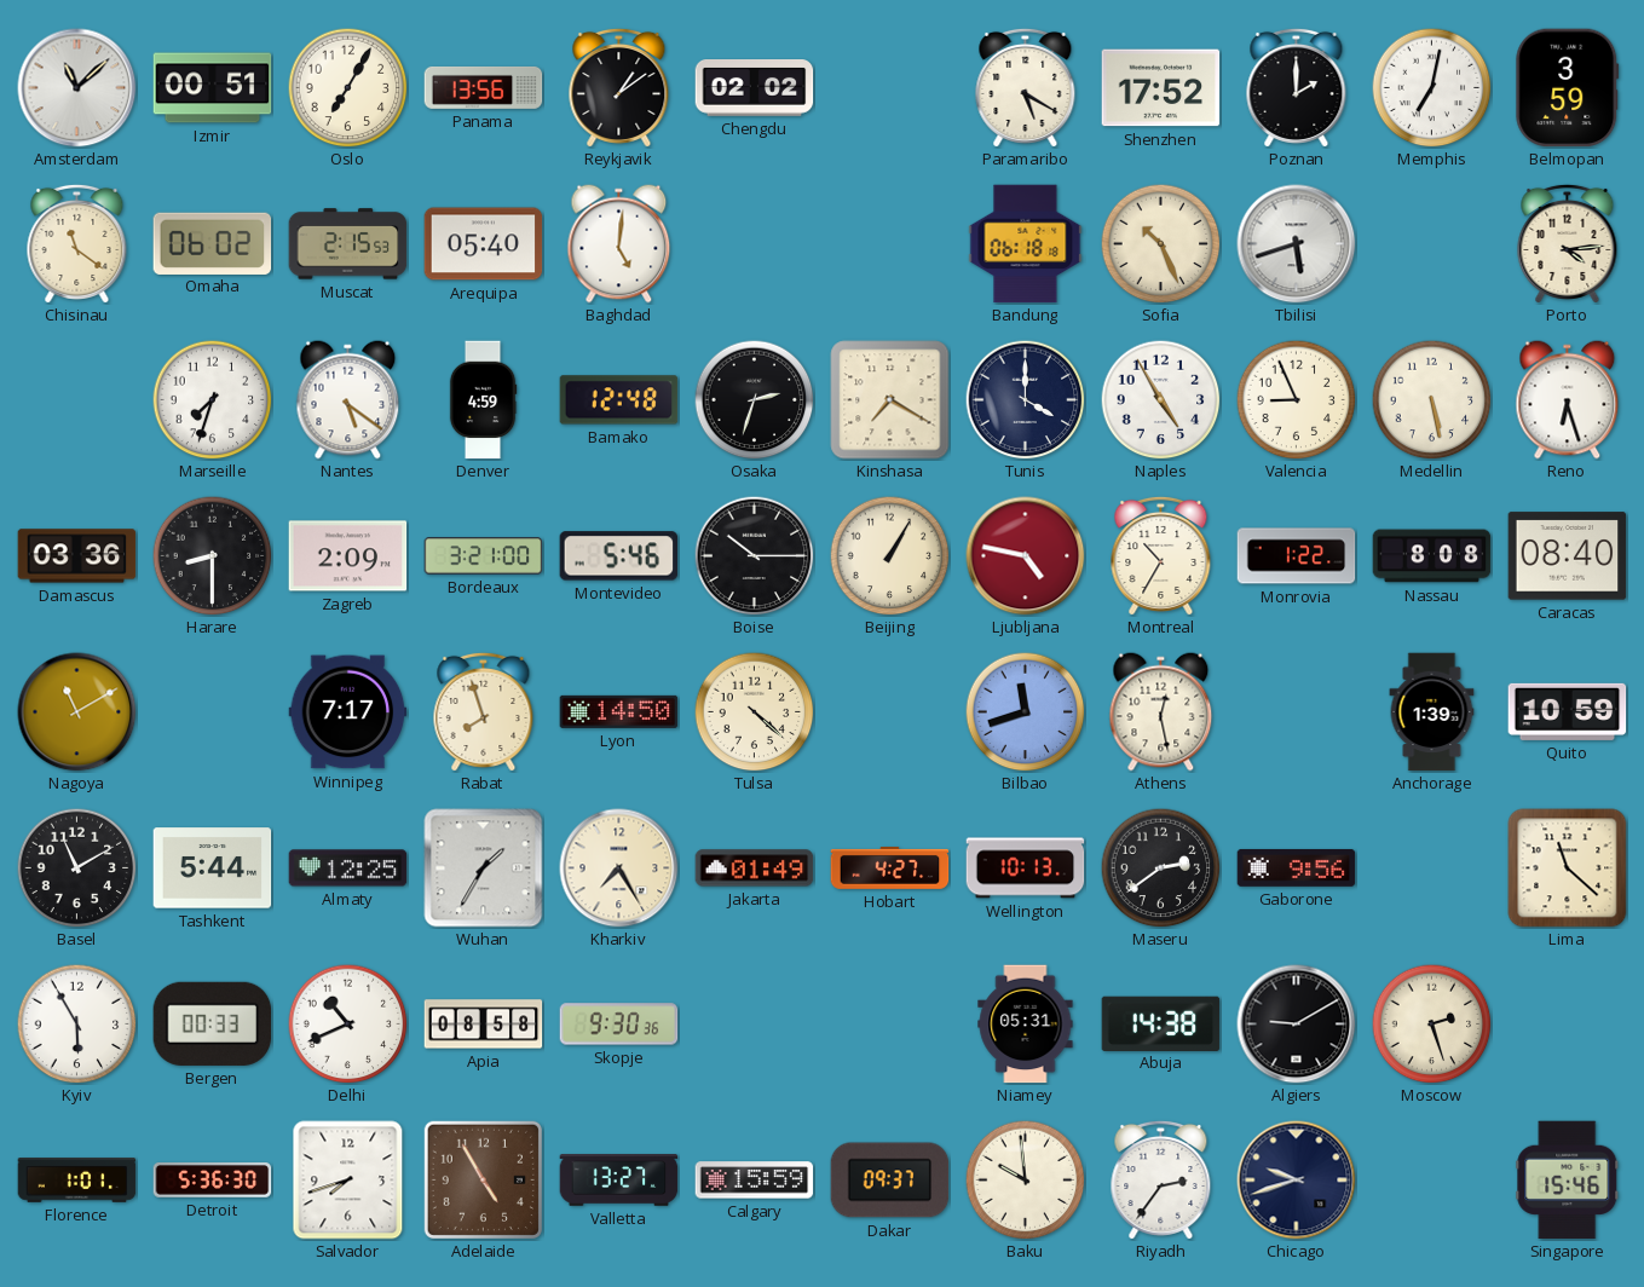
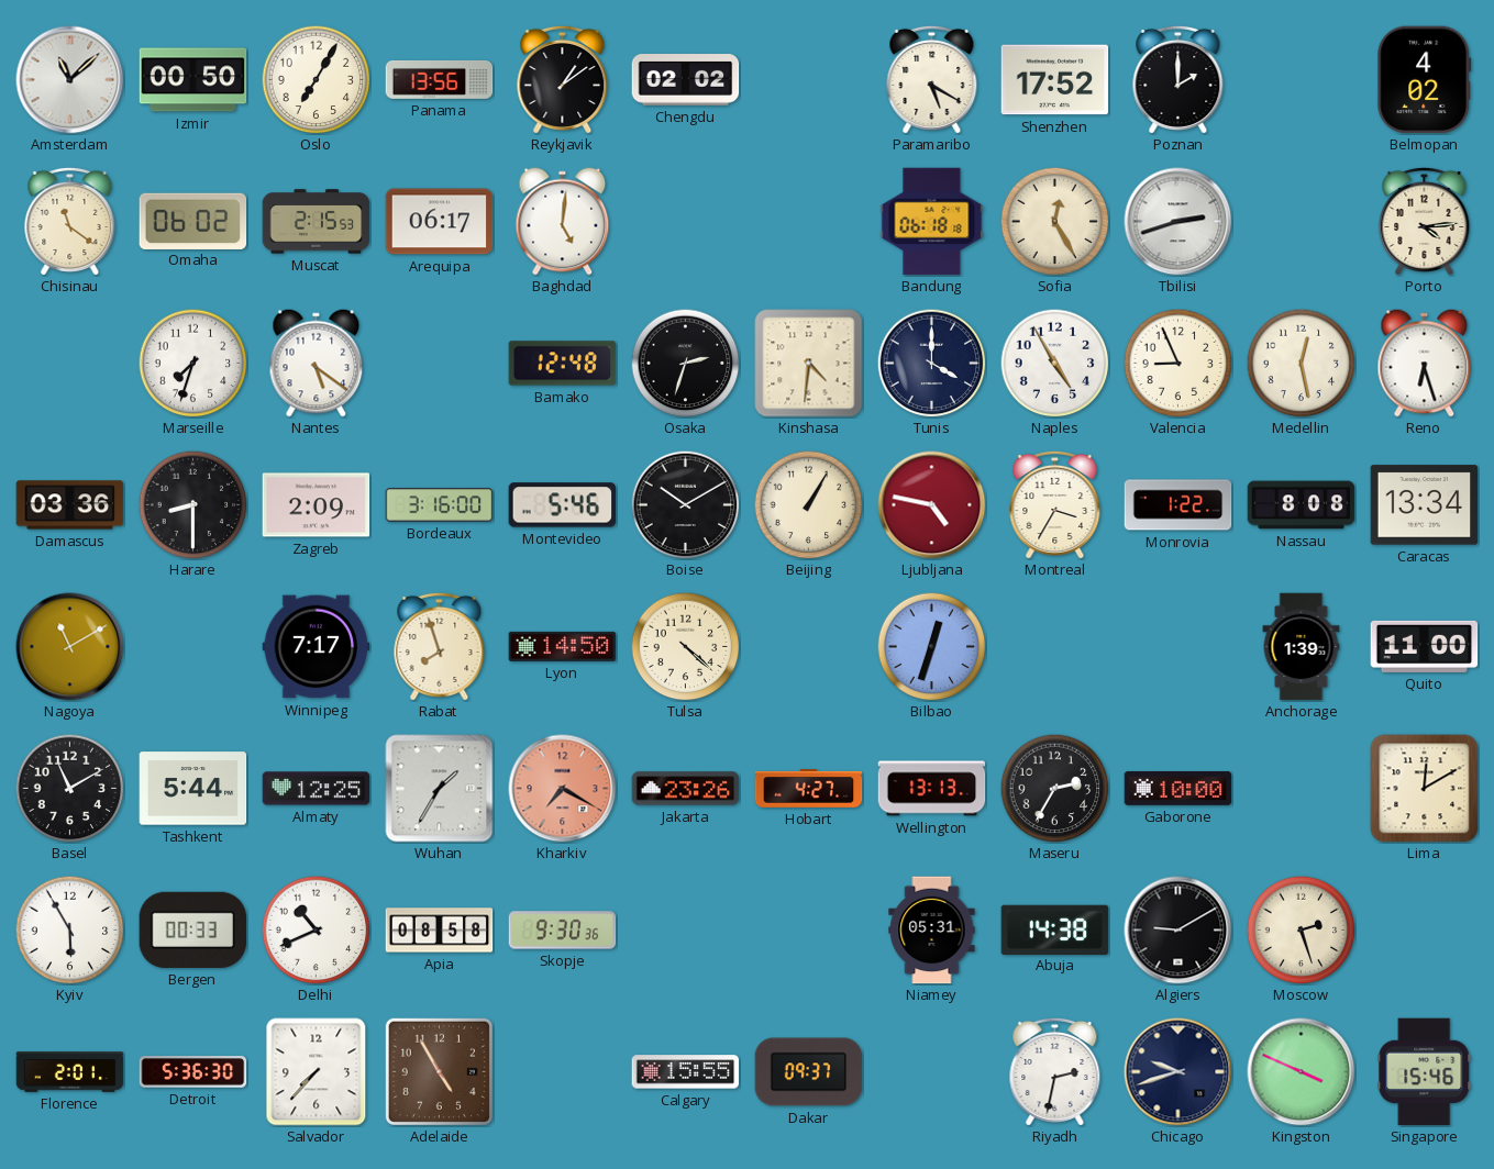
Izmir: 00:51 -> 00:50 (193, 80)
Memphis: 7:02 -> none (1432, 88)
Belmopan: 3:59 -> 4:02 (1425, 80)
Arequipa: 05:40 -> 06:17 (440, 222)
Sofia: 10:26 -> 12:25 (1055, 222)
Tbilisi: 5:42 -> 2:42 (1178, 222)
Denver: 4:59 -> none (483, 400)
Kinshasa: 7:20 -> 4:31 (809, 364)
Medellin: 5:28 -> 12:28 (1302, 364)
Bordeaux: 3:21 -> 3:16 (440, 505)
Boise: 10:15 -> 10:10 (686, 505)
Montreal: 10:35 -> 3:35 (1055, 504)
Caracas: 08:40 -> 13:34 (1425, 505)
Bilbao: 11:42 -> 12:33 (932, 647)
Athens: 12:28 -> none (1161, 712)
Quito: 10:59 -> 11:00 (1425, 646)
Kharkiv: 7:25 -> 7:20 (563, 789)
Kharkiv dial: cream -> salmon (563, 789)
Jakarta: 01:49 -> 23:26 (686, 789)
Wellington: 10:13 -> 13:13 (932, 789)
Maseru: 2:39 -> 2:35 (1055, 789)
Gaborone: 9:56 -> 10:00 (1178, 788)
Lima: 11:22 -> 12:10 (1425, 789)
Florence: 1:01 -> 2:01 (70, 1072)
Salvador: 7:42 -> 7:37 (317, 1072)
Valletta: 13:27 -> none (619, 1181)
Calgary: 15:59 -> 15:55 (686, 1072)
Baku: 9:59 -> none (1026, 1181)
Riyadh: 2:36 -> 2:32 (1055, 1071)
Kingston: none -> 3:49 (1302, 1072)
